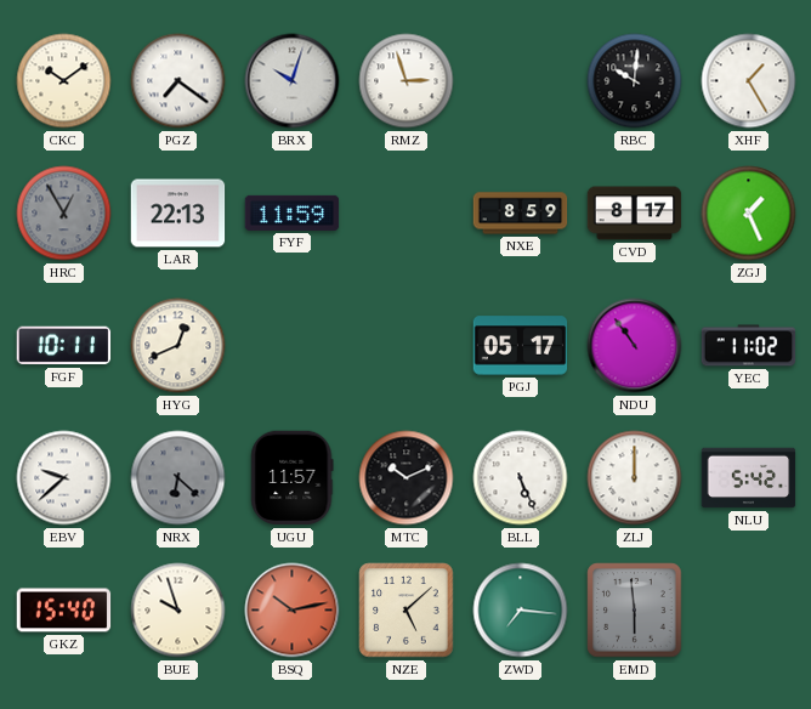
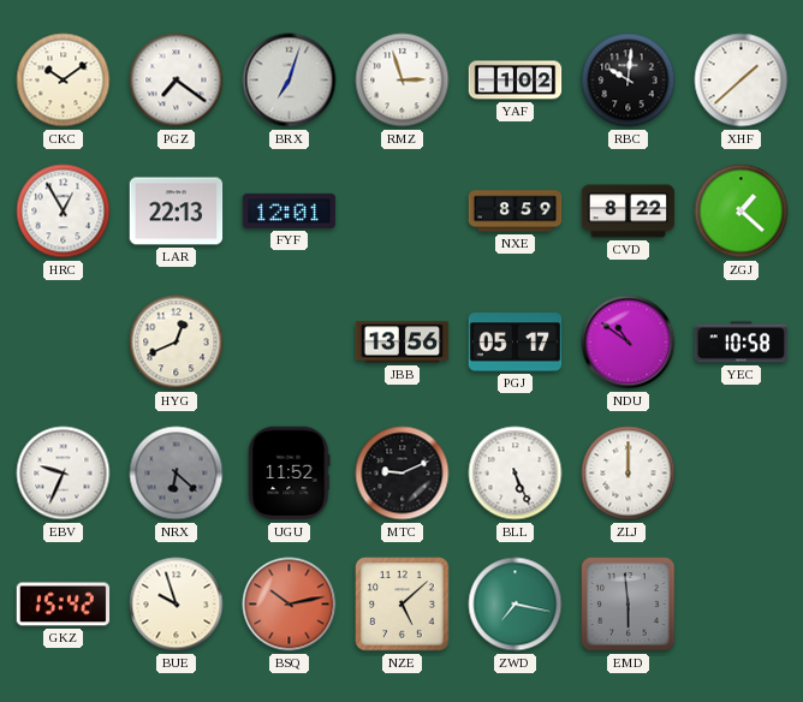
BRX: 10:03 -> 7:03 (290, 81)
YAF: none -> 1:02 (516, 81)
XHF: 1:25 -> 1:38 (742, 81)
HRC dial: grey -> white (64, 212)
FYF: 11:59 -> 12:01 (290, 210)
CVD: 8:17 -> 8:22 (629, 212)
ZGJ: 1:26 -> 1:22 (742, 212)
FGF: 10:11 -> none (64, 346)
JBB: none -> 13:56 (403, 343)
NDU: 10:54 -> 10:51 (629, 343)
YEC: 11:02 -> 10:58 (742, 343)
EBV: 9:38 -> 9:34 (64, 474)
UGU: 11:57 -> 11:52 (290, 474)
MTC: 10:11 -> 9:11 (403, 474)
NLU: 5:42 -> none (749, 478)
GKZ: 15:40 -> 15:42 (64, 605)
ZWD: 7:16 -> 7:17 (516, 605)
